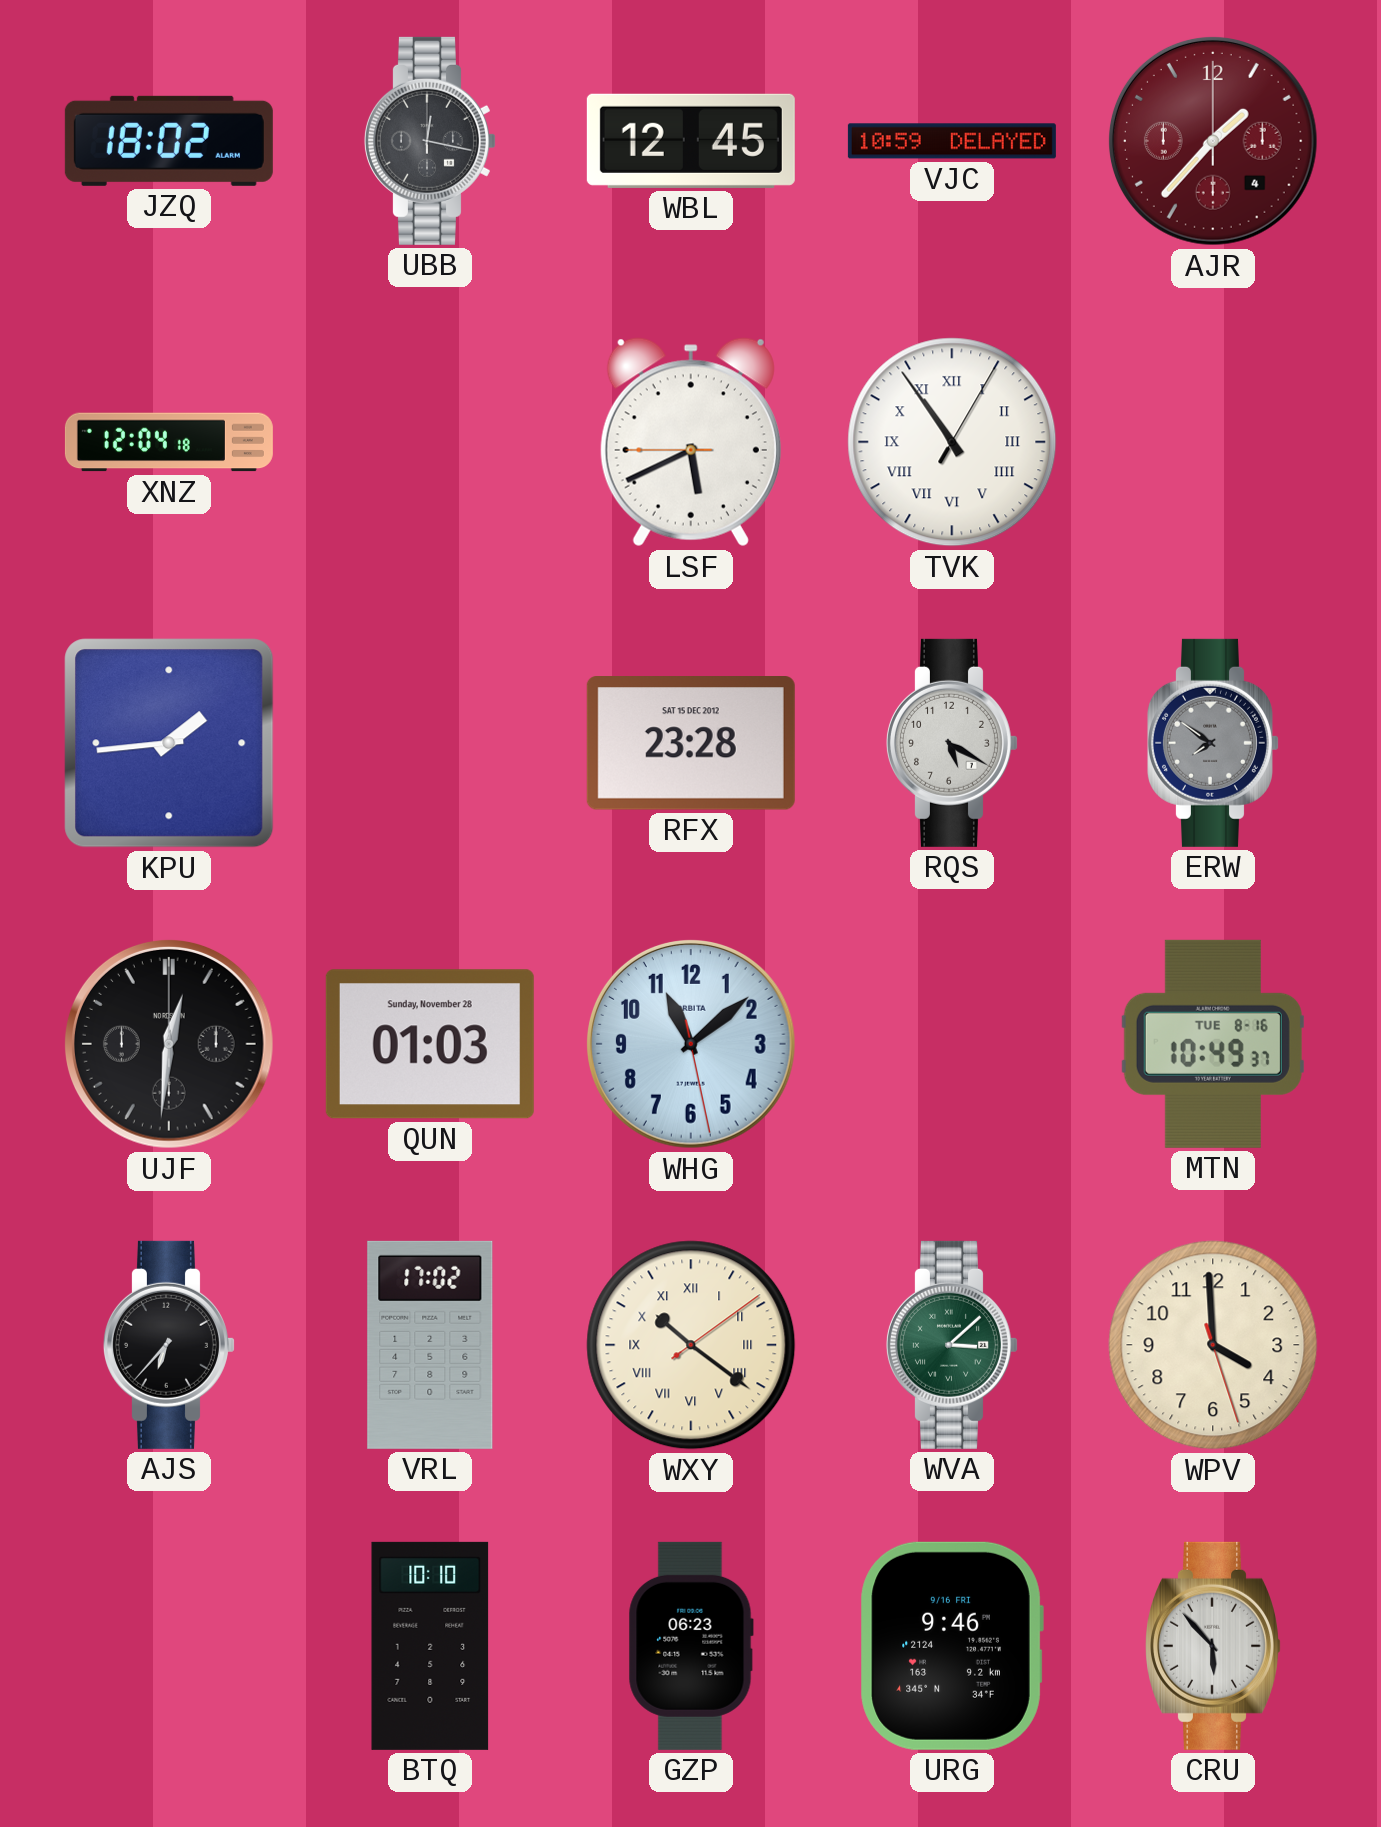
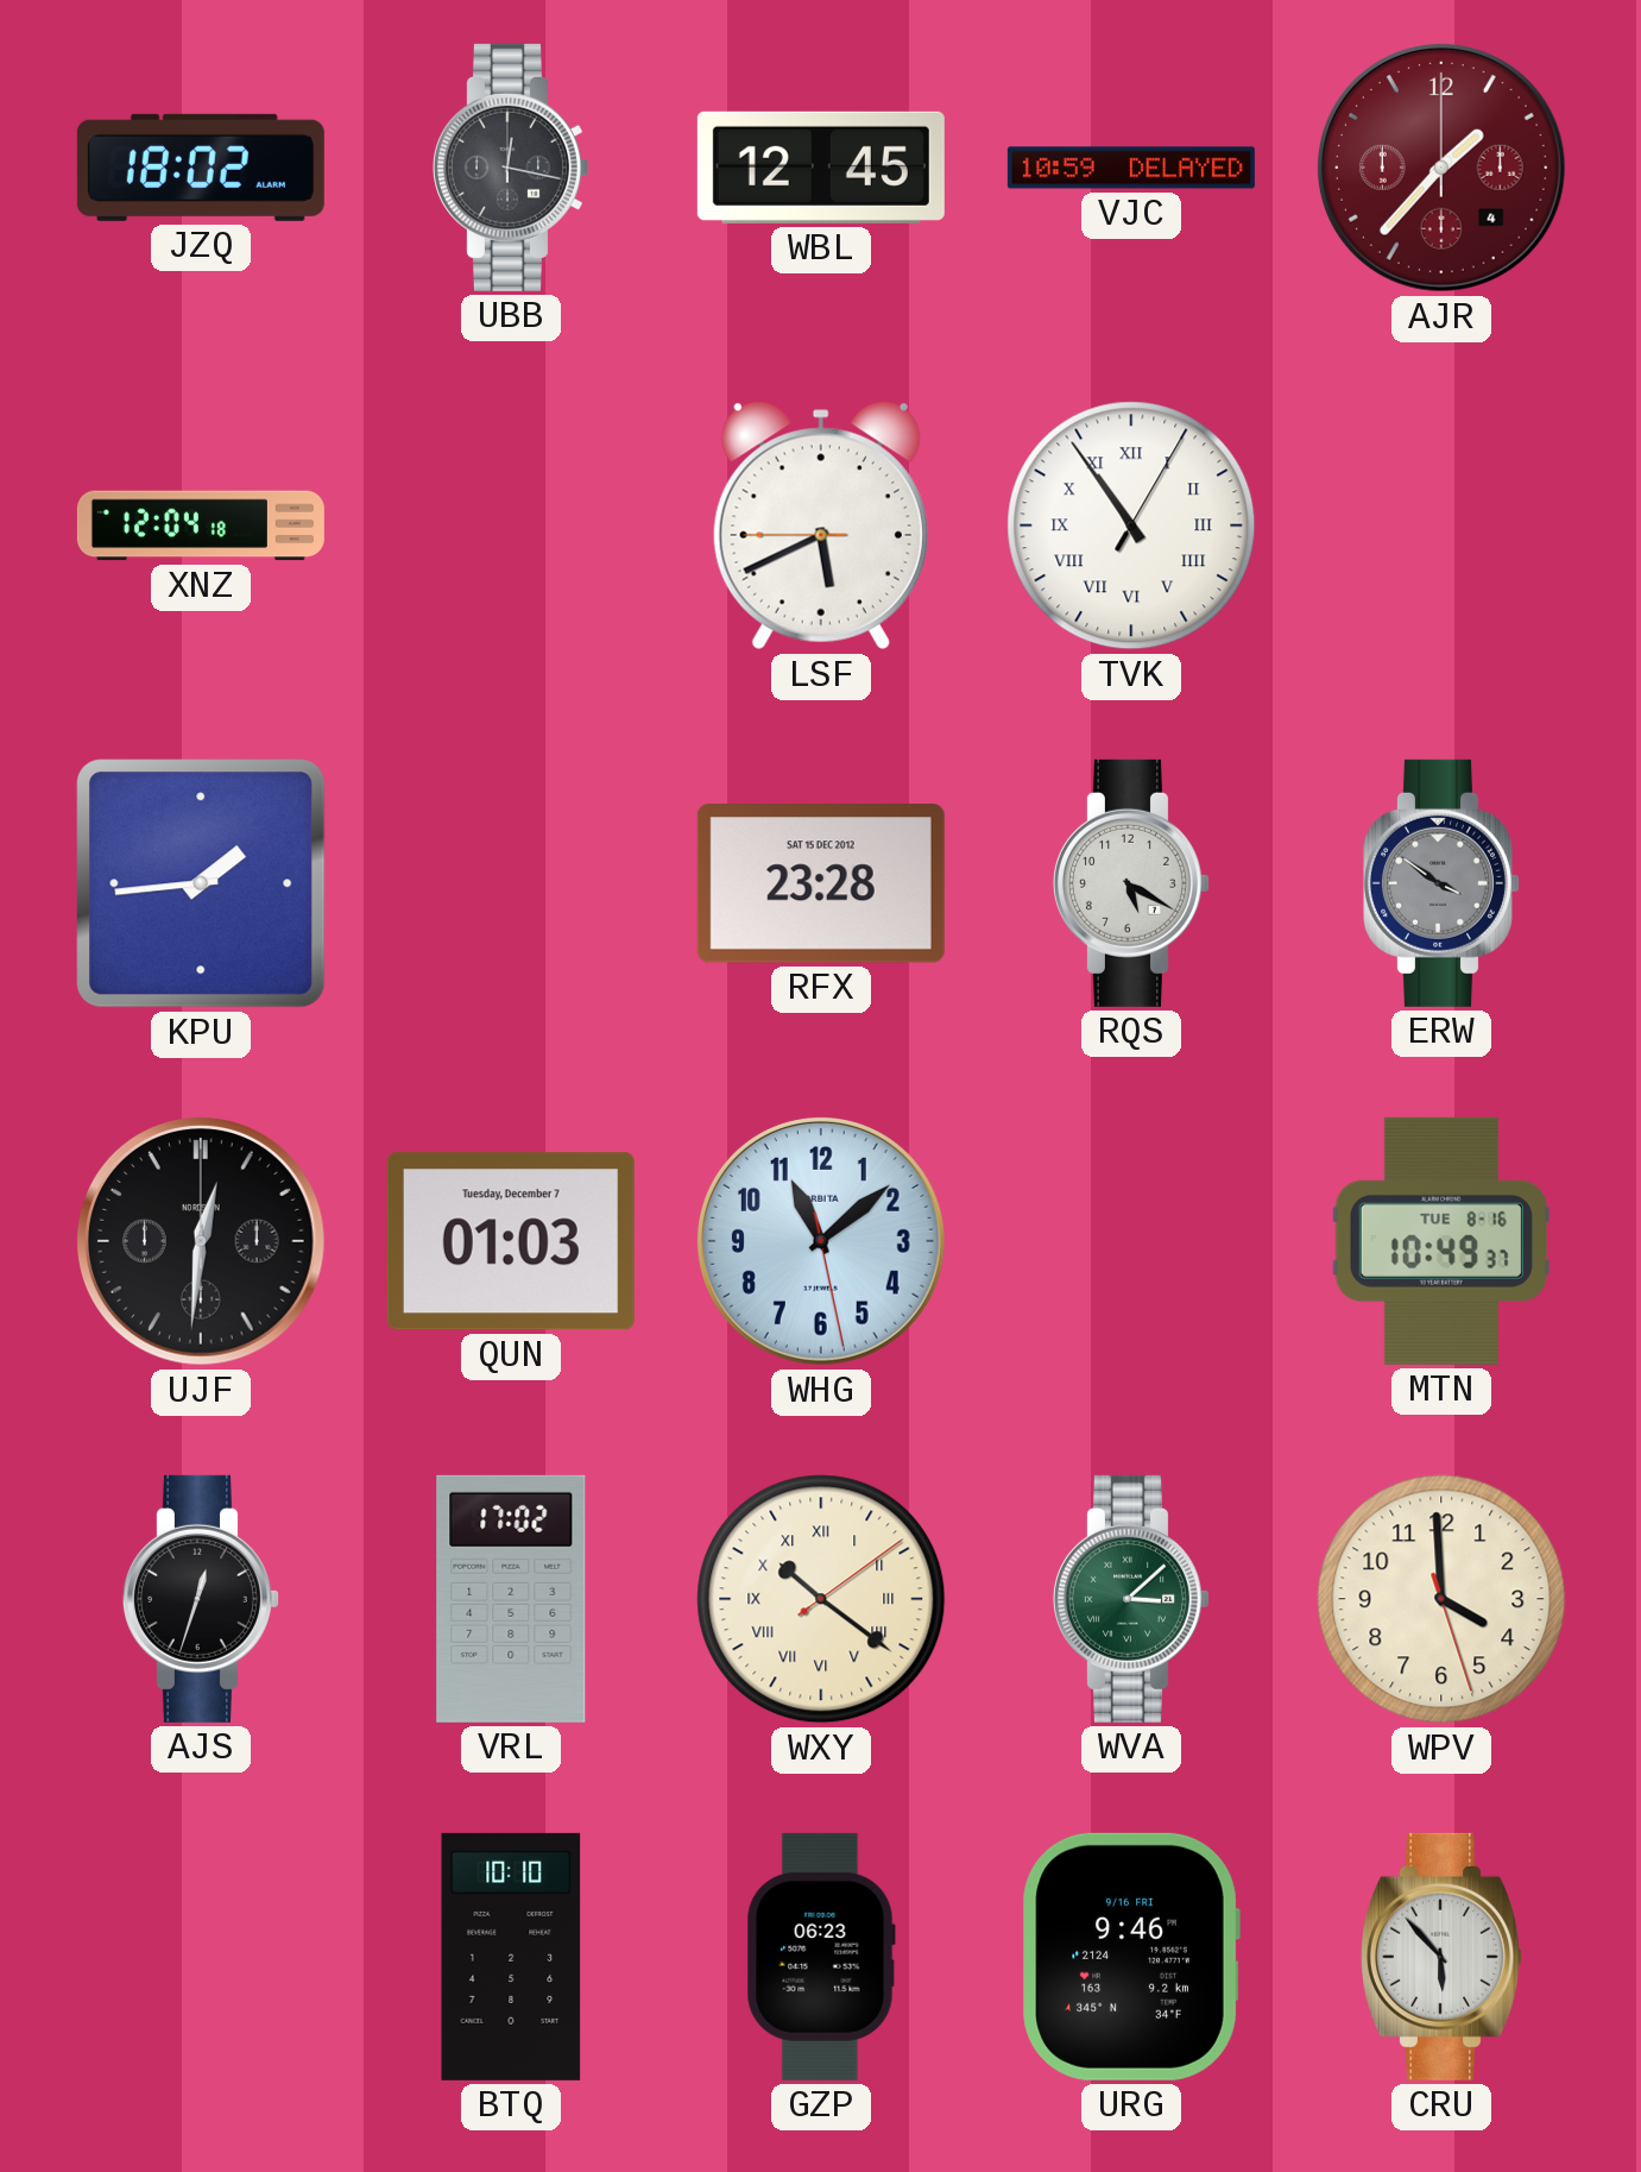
ERW: 7:51 -> 3:51 (1441, 883)
QUN date: Sunday, November 28 -> Tuesday, December 7 (511, 1241)
AJS: 6:37 -> 12:33 (201, 1599)
